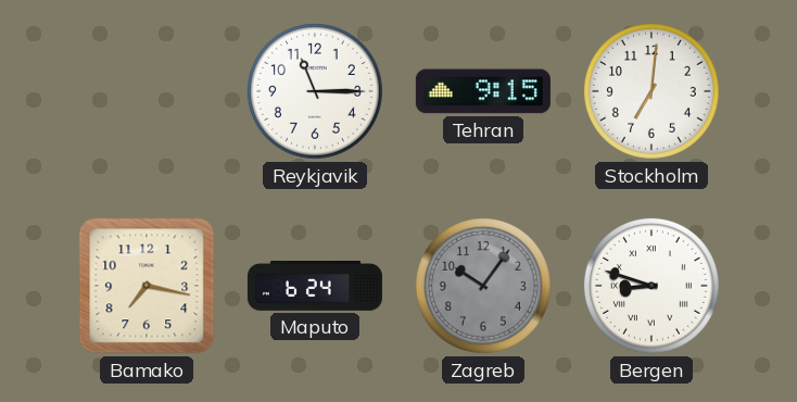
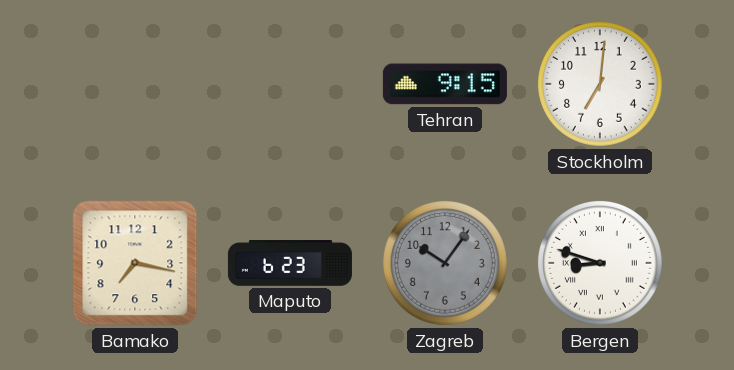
Reykjavik: 11:15 -> none (315, 91)
Maputo: 6:24 -> 6:23 (290, 263)
